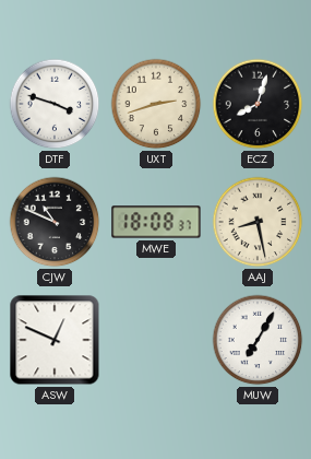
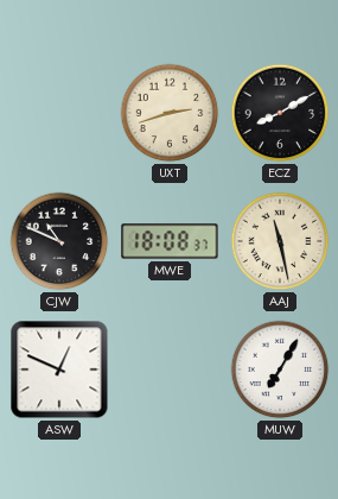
DTF: 3:48 -> none (55, 104)
ECZ: 8:03 -> 8:10 (280, 113)
AAJ: 8:28 -> 11:28 (280, 241)
